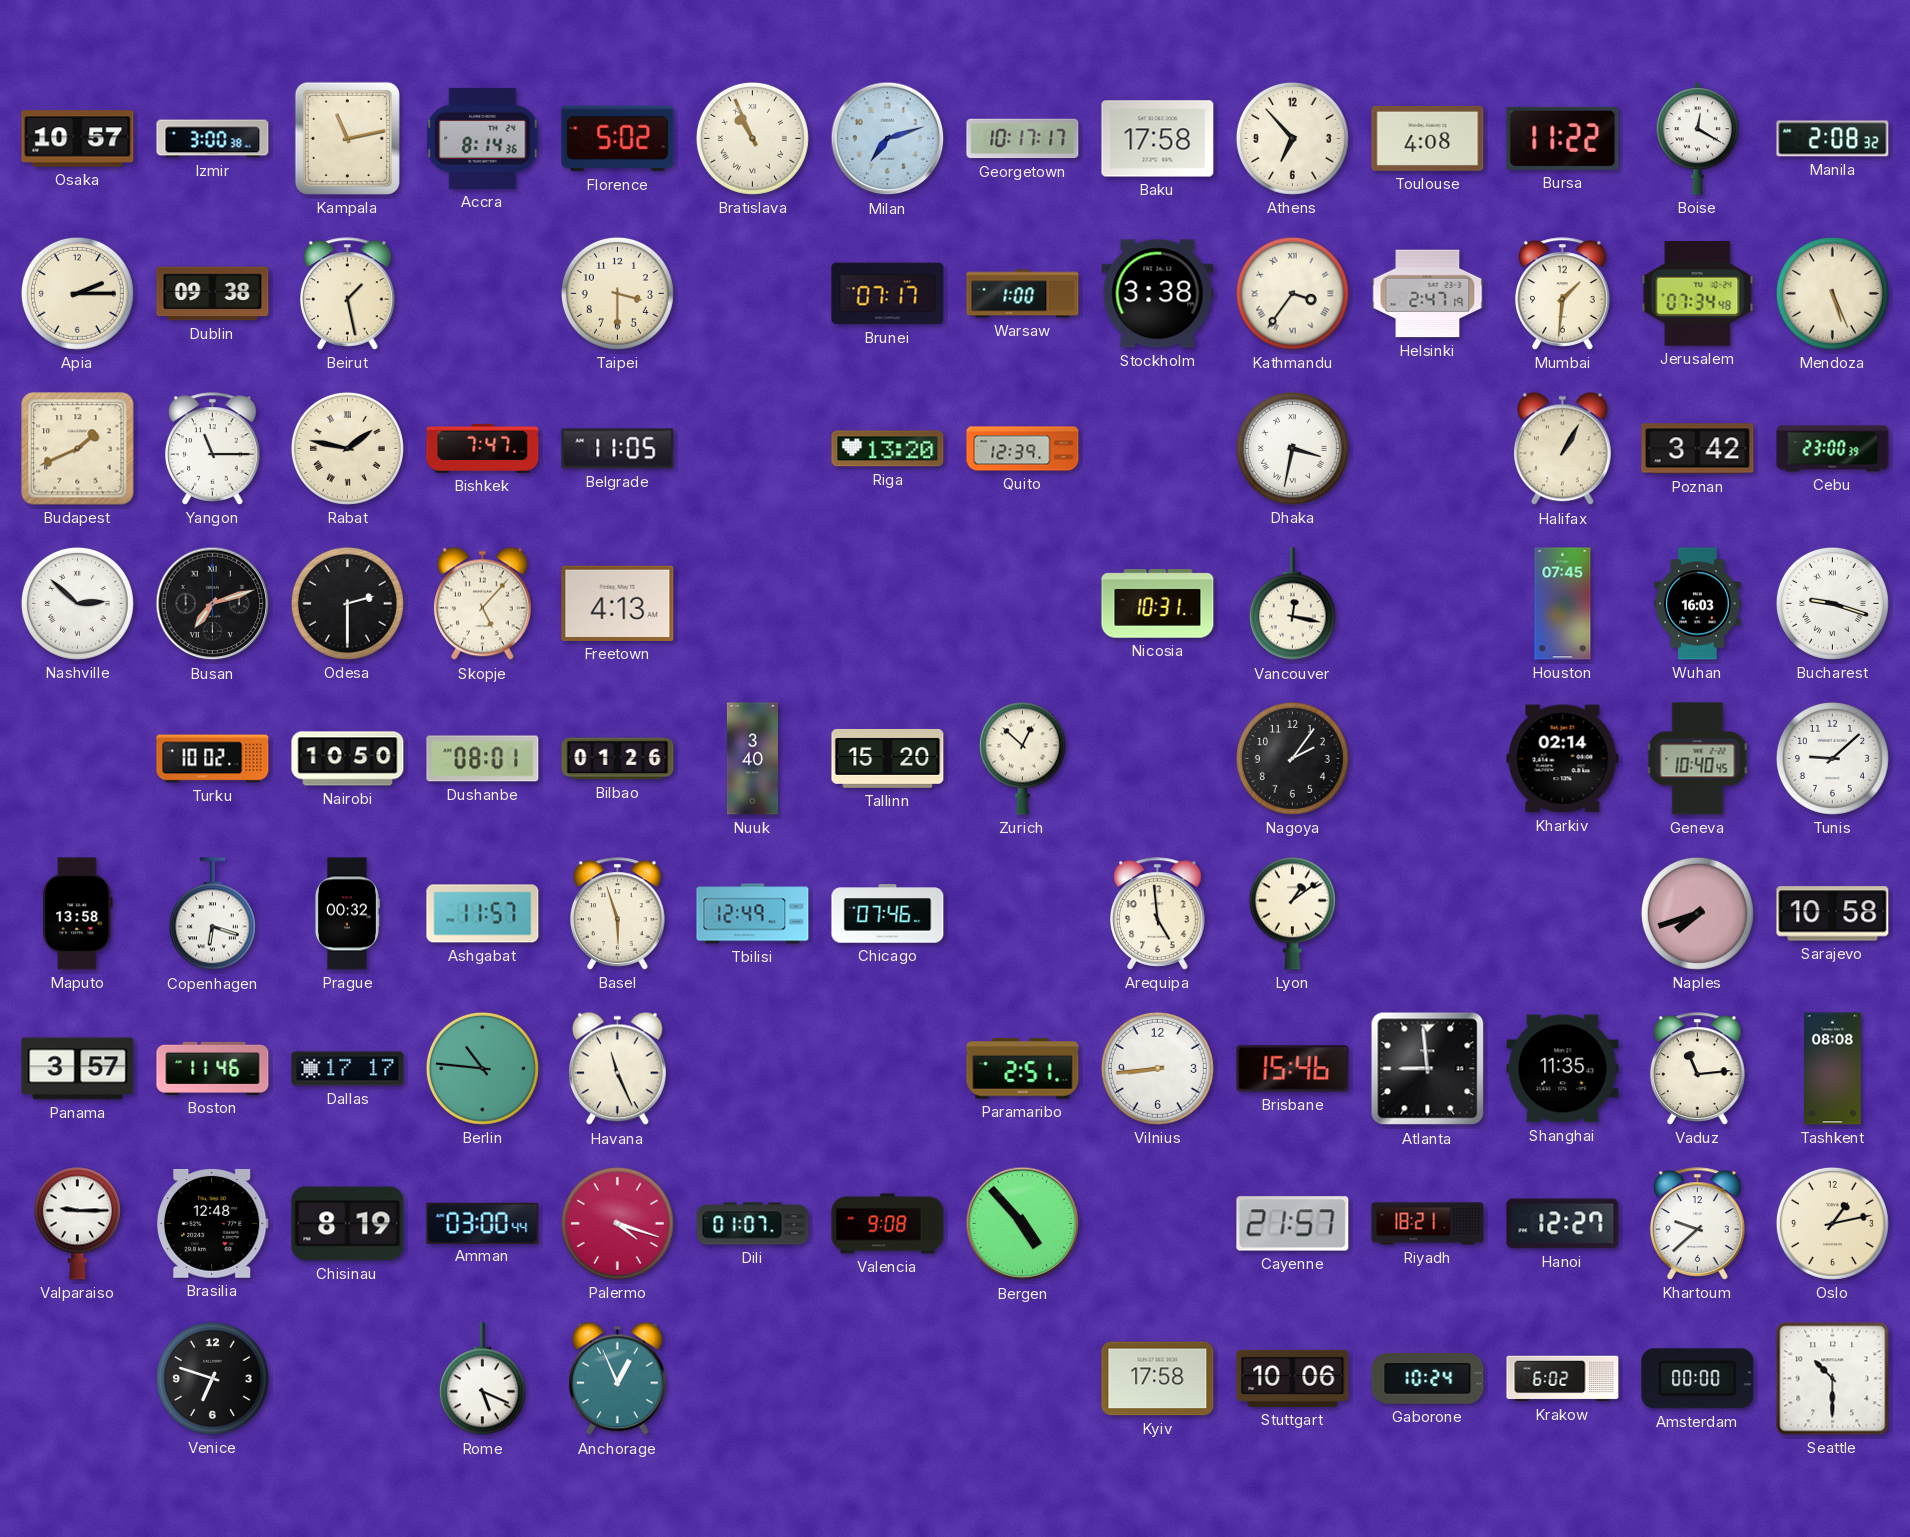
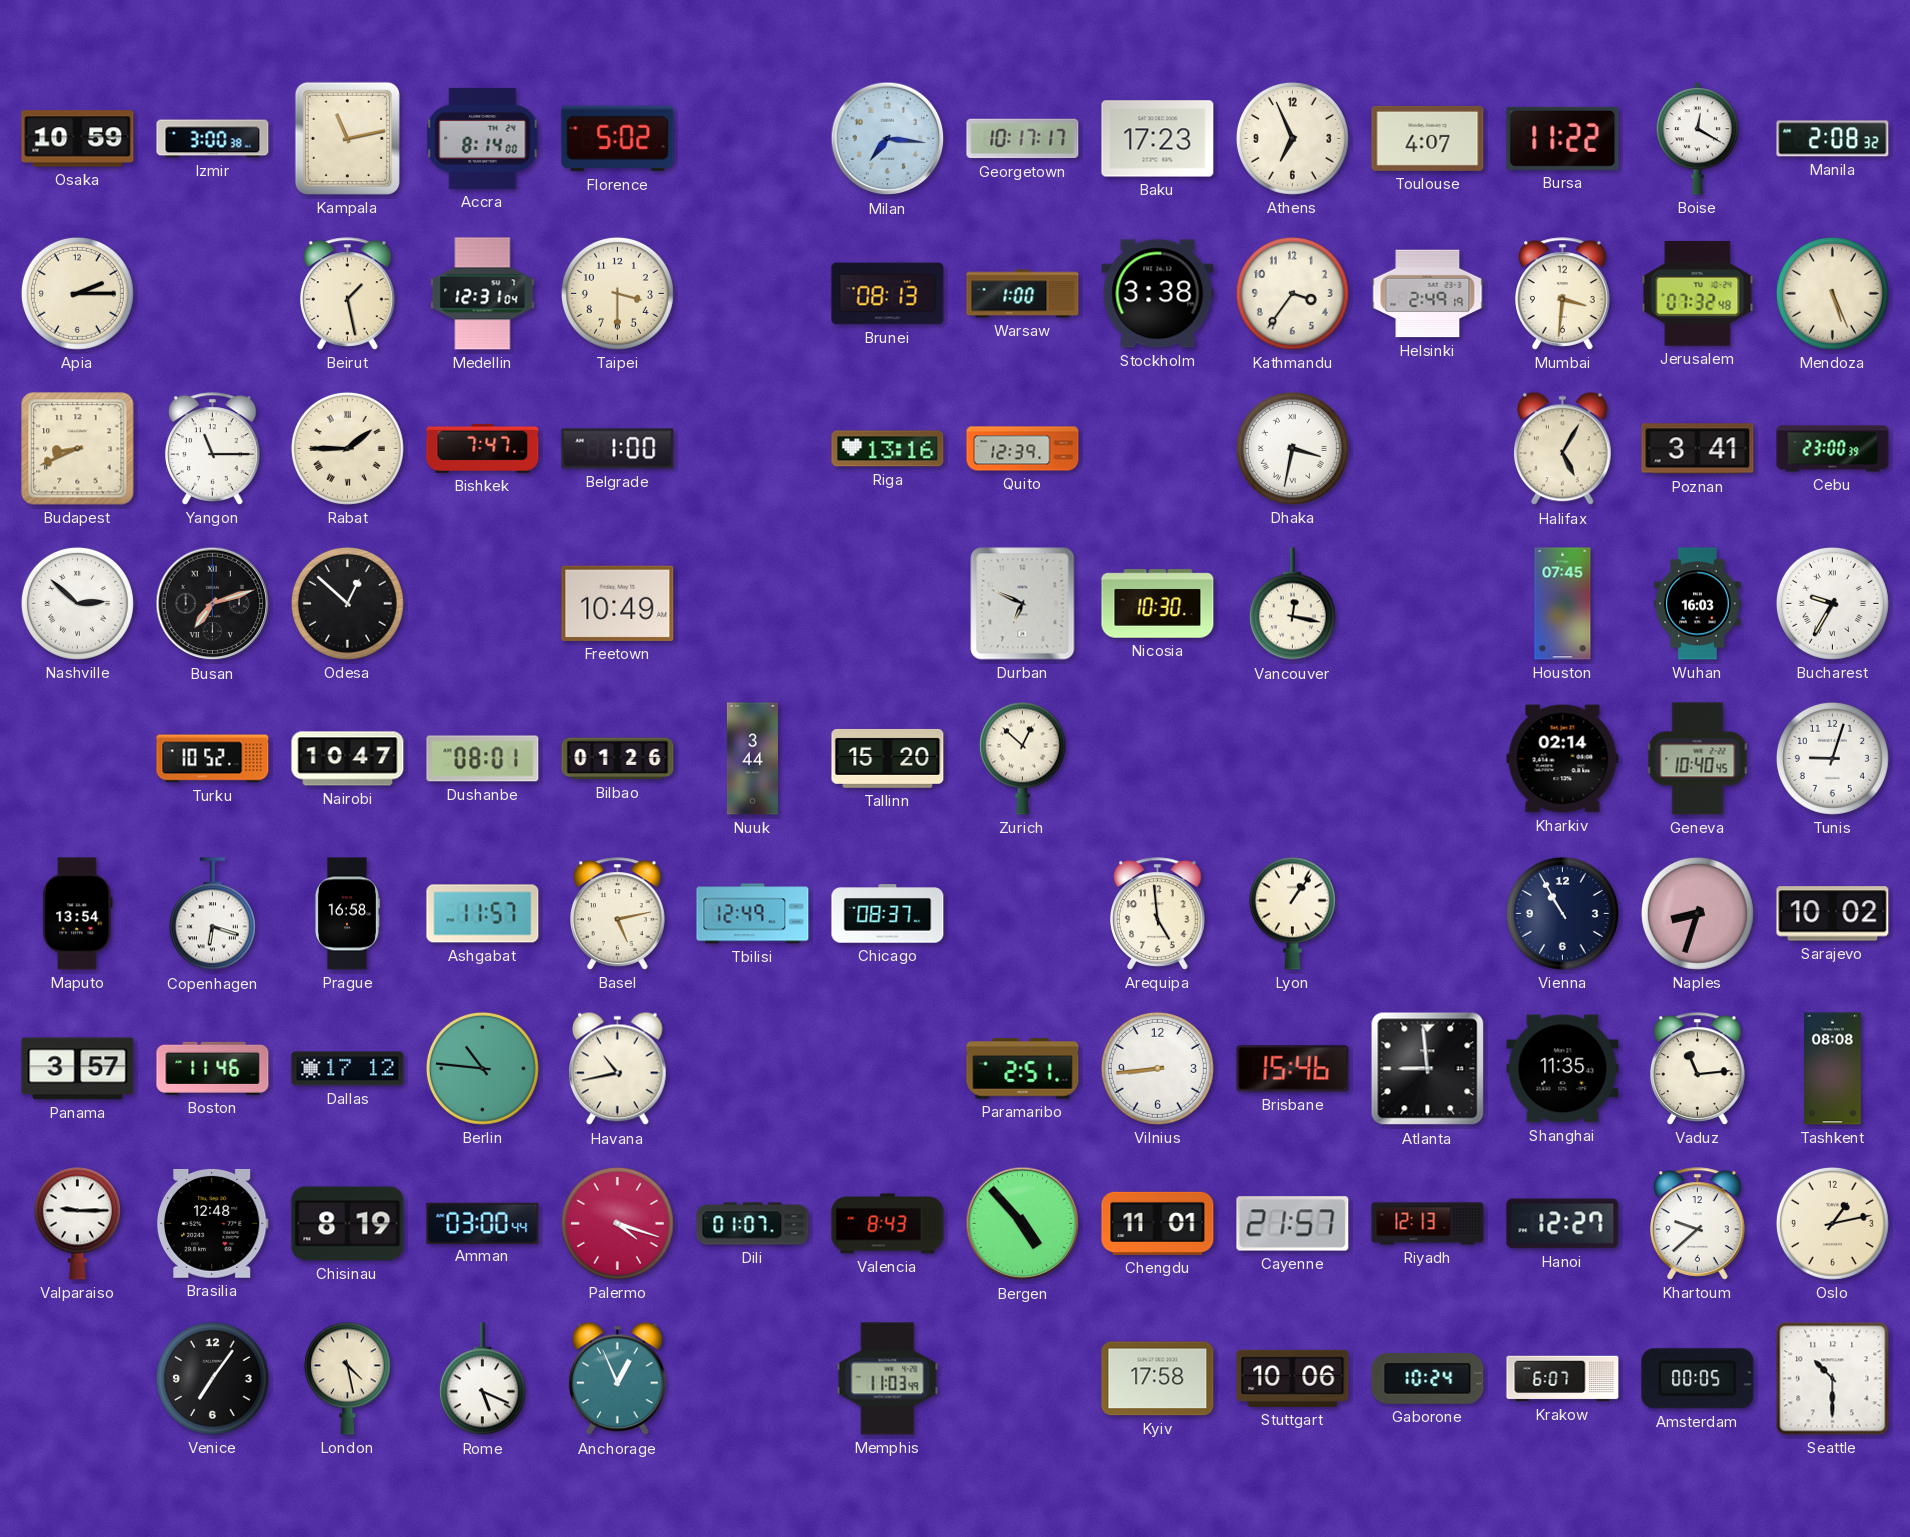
Osaka: 10:57 -> 10:59 (78, 139)
Accra: 8:14:36 -> 8:14:00 (483, 138)
Bratislava: 10:56 -> none (752, 138)
Milan: 7:12 -> 7:16 (888, 139)
Baku: 17:58 -> 17:23 (1158, 139)
Athens: 6:53 -> 6:56 (1292, 138)
Toulouse: 4:08 -> 4:07 (1428, 138)
Dublin: 09:38 -> none (213, 294)
Medellin: none -> 12:31 (483, 294)
Brunei: 07:17 -> 08:13 (888, 294)
Kathmandu numerals: Roman -> Arabic (1292, 293)
Helsinki: 2:47 -> 2:49 (1428, 294)
Mumbai: 1:31 -> 3:31 (1563, 294)
Jerusalem: 07:34 -> 07:32 (1698, 294)
Budapest: 1:41 -> 8:41 (78, 449)
Rabat: 1:47 -> 1:45 (347, 448)
Belgrade: 11:05 -> 1:00 (618, 449)
Riga: 13:20 -> 13:16 (888, 449)
Halifax: 1:05 -> 5:05 (1563, 449)
Poznan: 3:42 -> 3:41 (1698, 449)
Odesa: 2:30 -> 12:52 (347, 603)
Skopje: 5:07 -> none (483, 604)
Freetown: 4:13 -> 10:49 (618, 603)
Durban: none -> 6:49 (1023, 604)
Nicosia: 10:31 -> 10:30 (1158, 604)
Bucharest: 9:18 -> 9:35 (1832, 603)
Turku: 10:02 -> 10:52 (213, 759)
Nairobi: 10:50 -> 10:47 (348, 759)
Nuuk: 3:40 -> 3:44 (752, 759)
Nagoya: 2:06 -> none (1292, 758)
Tunis: 9:08 -> 9:03 (1832, 758)
Maputo: 13:58 -> 13:54 (78, 914)
Prague: 00:32 -> 16:58 (347, 914)
Basel: 5:57 -> 5:13 (618, 914)
Chicago: 07:46 -> 08:37 (888, 914)
Lyon: 1:09 -> 1:06 (1292, 913)
Vienna: none -> 10:55 (1562, 913)
Naples: 7:42 -> 8:33 (1697, 913)
Sarajevo: 10:58 -> 10:02 (1833, 914)
Dallas: 17:17 -> 17:12 (348, 1069)
Havana: 11:26 -> 10:43 (618, 1069)
Valencia: 9:08 -> 8:43 (888, 1224)
Chengdu: none -> 11:01 (1158, 1223)
Riyadh: 18:21 -> 12:13 (1428, 1224)
Venice: 6:48 -> 7:06 (212, 1378)
London: none -> 4:28 (347, 1378)
Memphis: none -> 11:03 (888, 1379)
Krakow: 6:02 -> 6:07 (1563, 1379)
Amsterdam: 00:00 -> 00:05 (1698, 1379)
